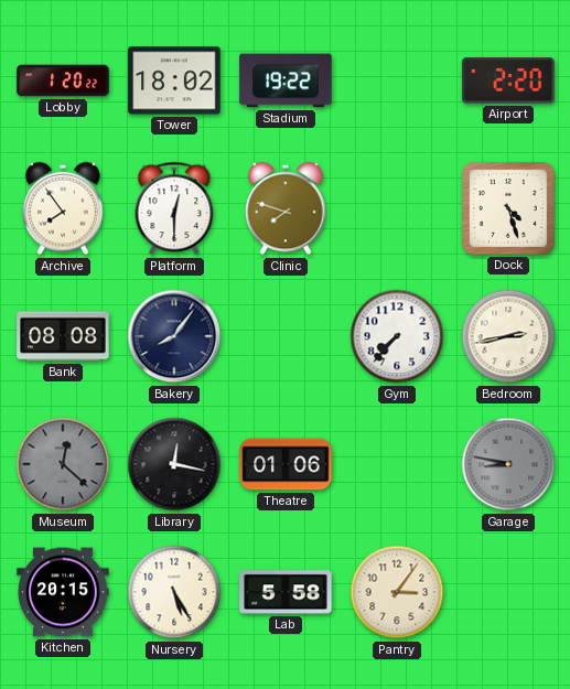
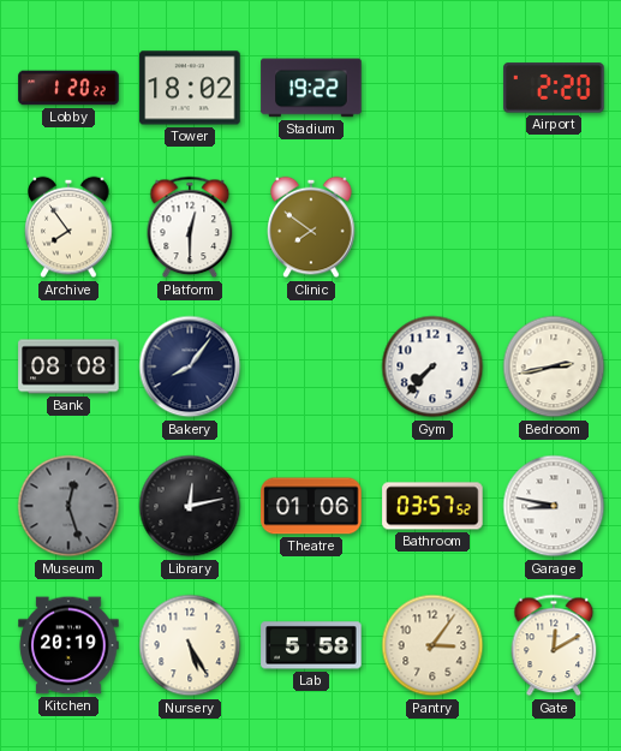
Clinic: 7:48 -> 7:51 (311, 227)
Dock: 4:27 -> none (508, 208)
Museum: 12:22 -> 12:27 (68, 506)
Library: 12:17 -> 12:13 (190, 506)
Bathroom: none -> 03:57 (432, 506)
Garage dial: grey -> white (554, 506)
Kitchen: 20:15 -> 20:19 (68, 645)
Gate: none -> 12:10 (554, 645)
